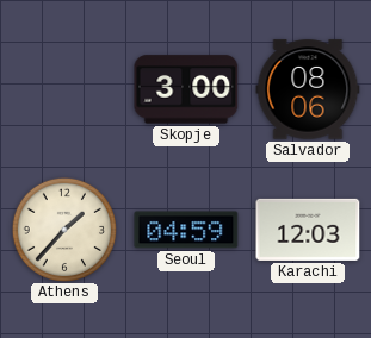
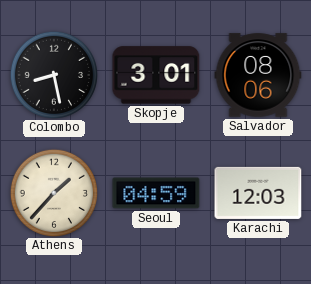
Colombo: none -> 8:28 (53, 74)
Skopje: 3:00 -> 3:01 (156, 75)
